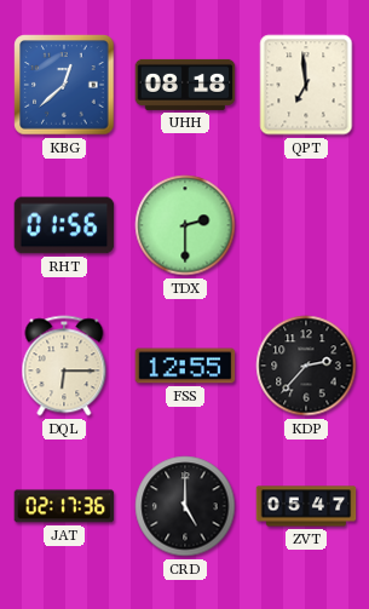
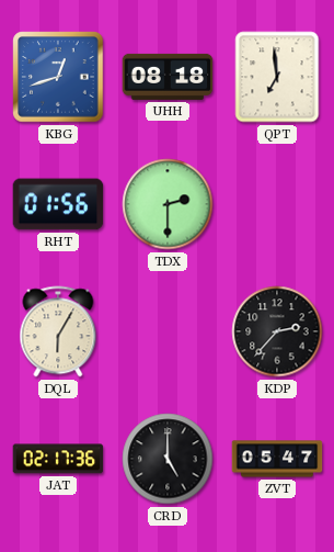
KBG: 12:38 -> 12:42 (58, 77)
DQL: 6:15 -> 6:05 (58, 331)
FSS: 12:55 -> none (185, 366)
